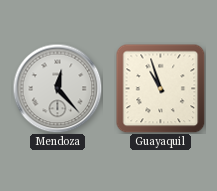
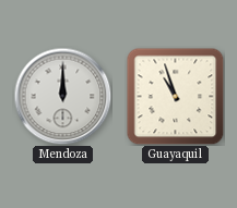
Mendoza: 12:23 -> 12:00 (62, 96)
